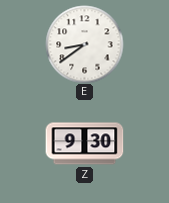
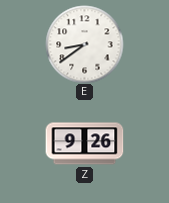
Z: 9:30 -> 9:26 (84, 144)
